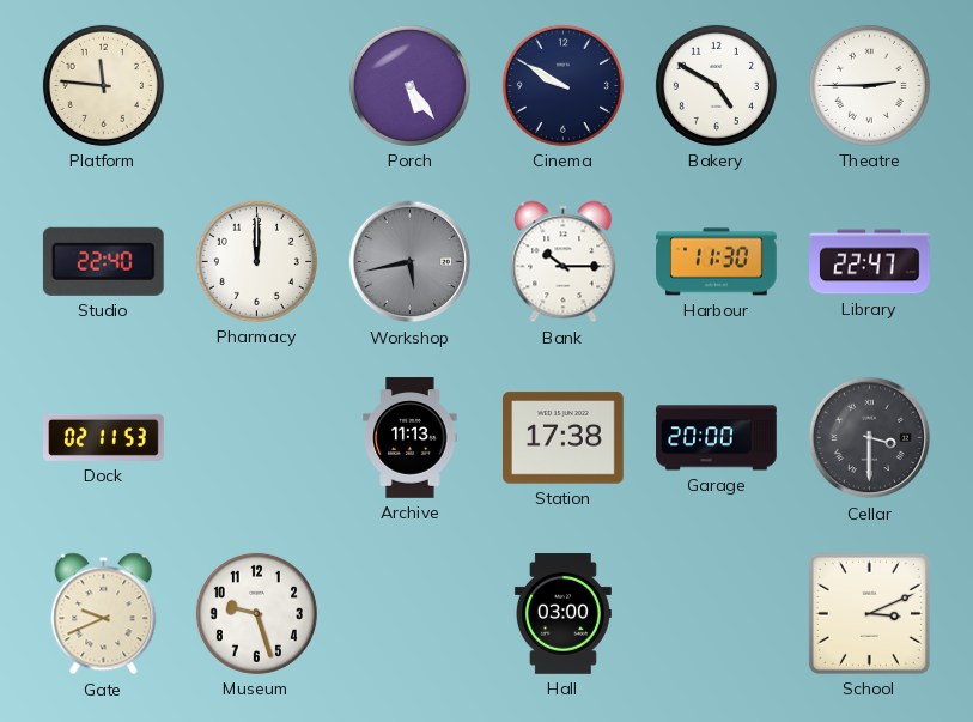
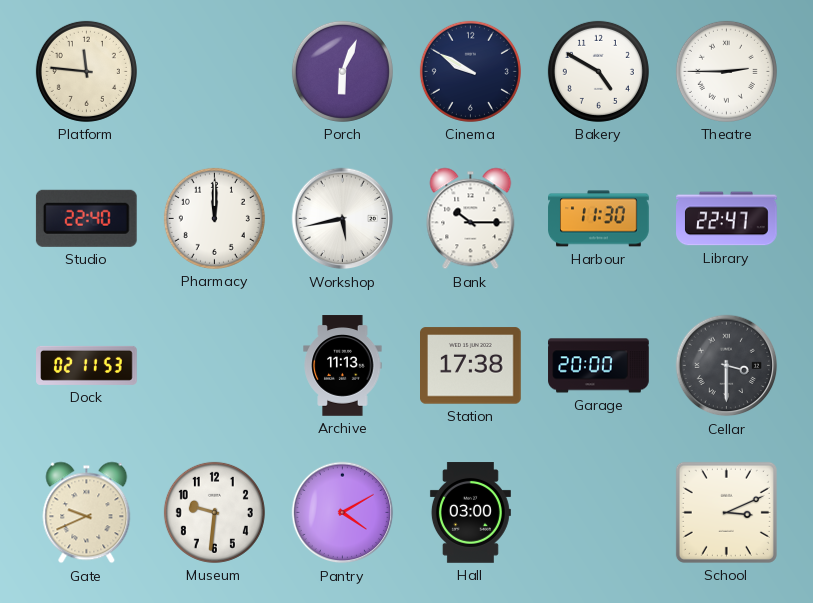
Porch: 5:24 -> 6:04 (342, 71)
Workshop dial: grey -> white (343, 219)
Museum: 9:27 -> 9:31 (214, 512)
Pantry: none -> 4:10 (343, 513)
